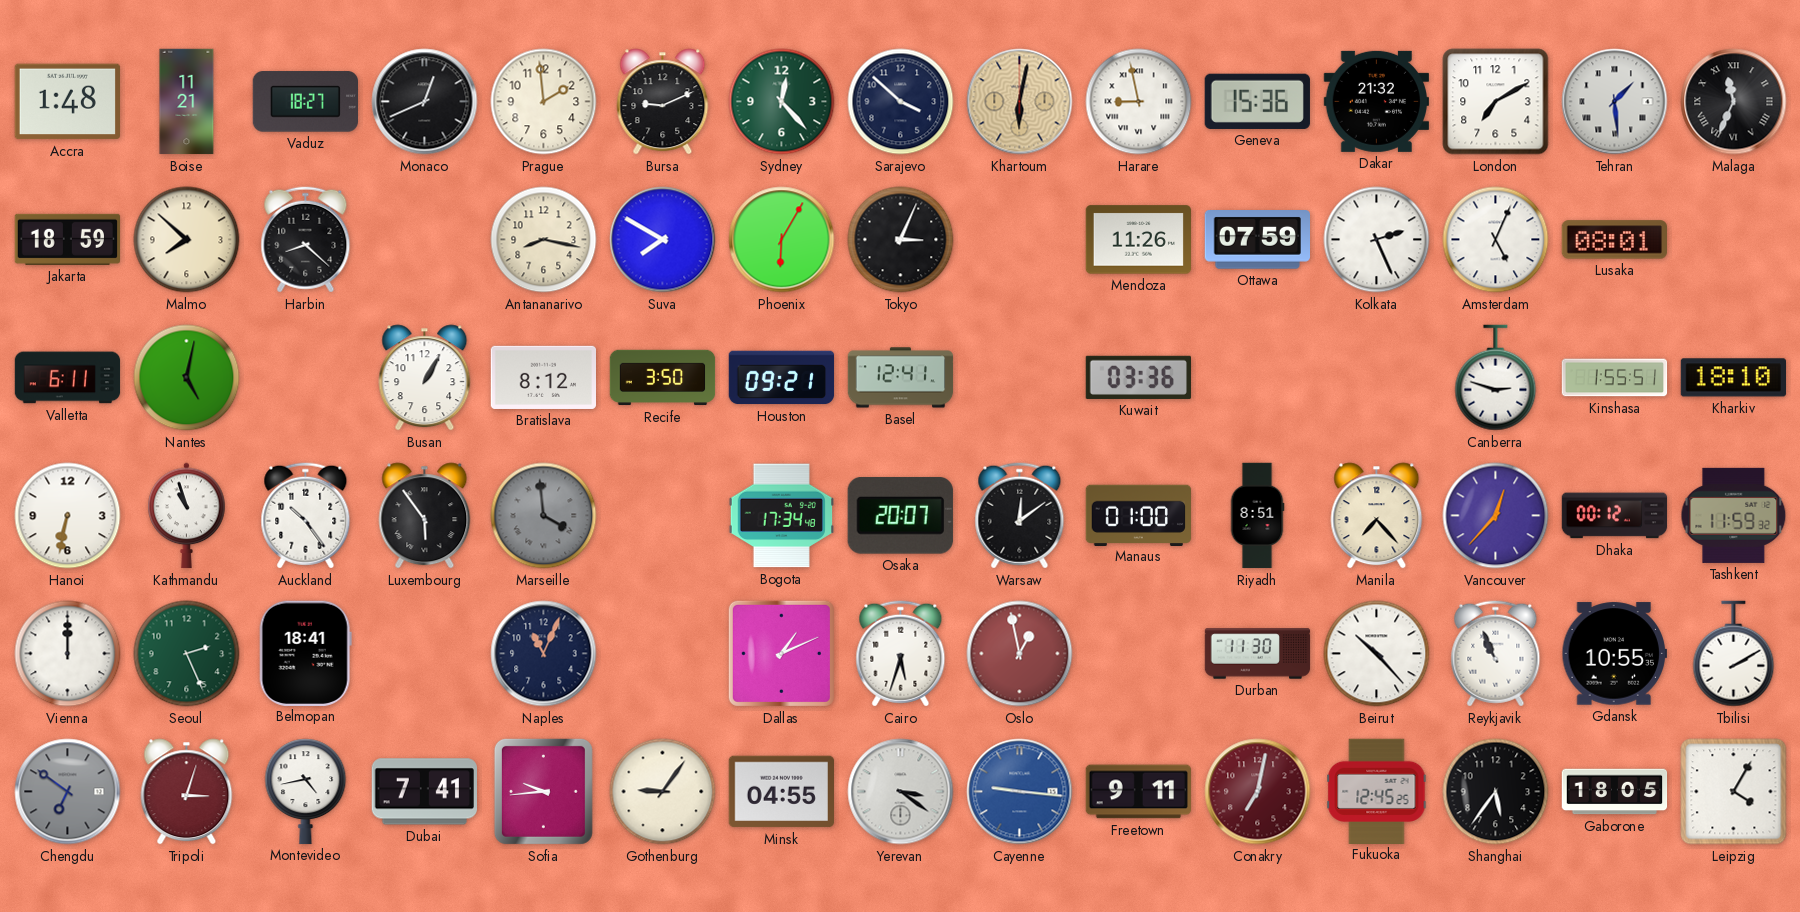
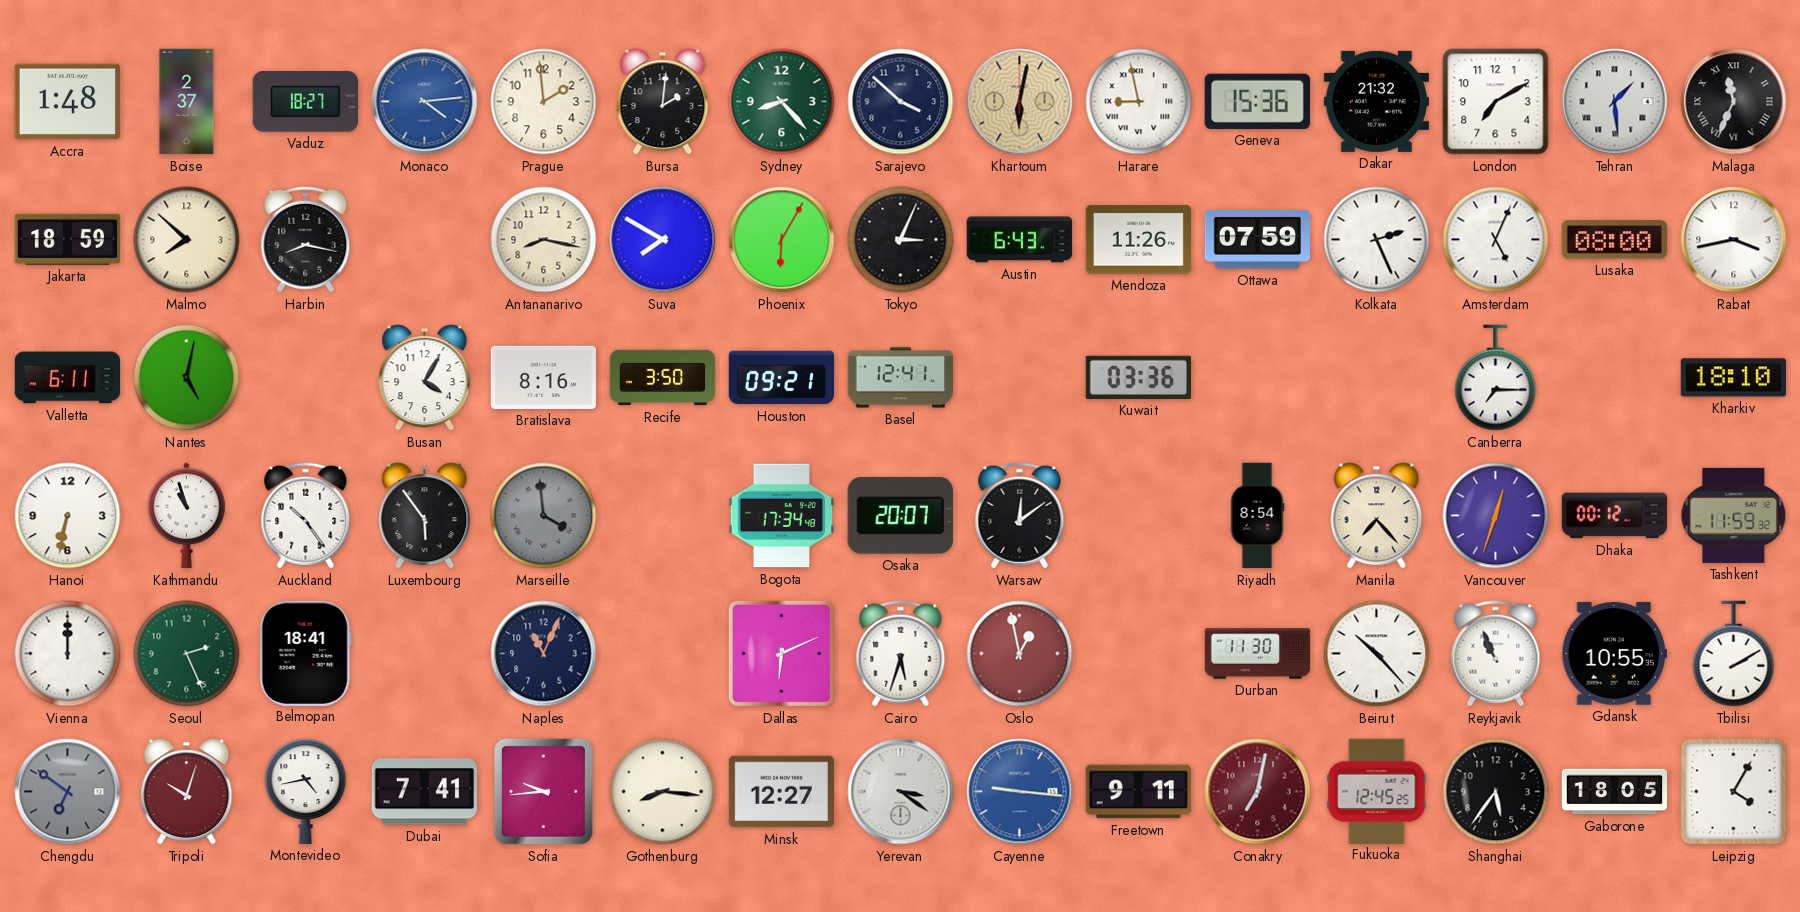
Boise: 11:21 -> 2:37 (187, 102)
Monaco: 12:41 -> 4:14 (425, 102)
Monaco dial: black -> blue (425, 102)
Bursa: 9:11 -> 2:01 (663, 102)
Sydney: 12:23 -> 8:23 (782, 102)
Harbin: 8:22 -> 8:17 (306, 240)
Austin: none -> 6:43 (1020, 240)
Lusaka: 08:01 -> 08:00 (1614, 240)
Rabat: none -> 3:43 (1734, 240)
Busan: 1:05 -> 4:05 (425, 378)
Bratislava: 8:12 -> 8:16 (543, 377)
Canberra: 2:48 -> 7:15 (1496, 378)
Kinshasa: 1:55 -> none (1615, 378)
Manaus: 01:00 -> none (1138, 515)
Riyadh: 8:51 -> 8:54 (1257, 516)
Vancouver: 12:37 -> 12:33 (1496, 516)
Dallas: 1:11 -> 6:11 (781, 653)
Tripoli: 3:03 -> 10:03 (187, 792)
Gothenburg: 9:06 -> 8:16 (663, 792)
Minsk: 04:55 -> 12:27 (781, 792)
